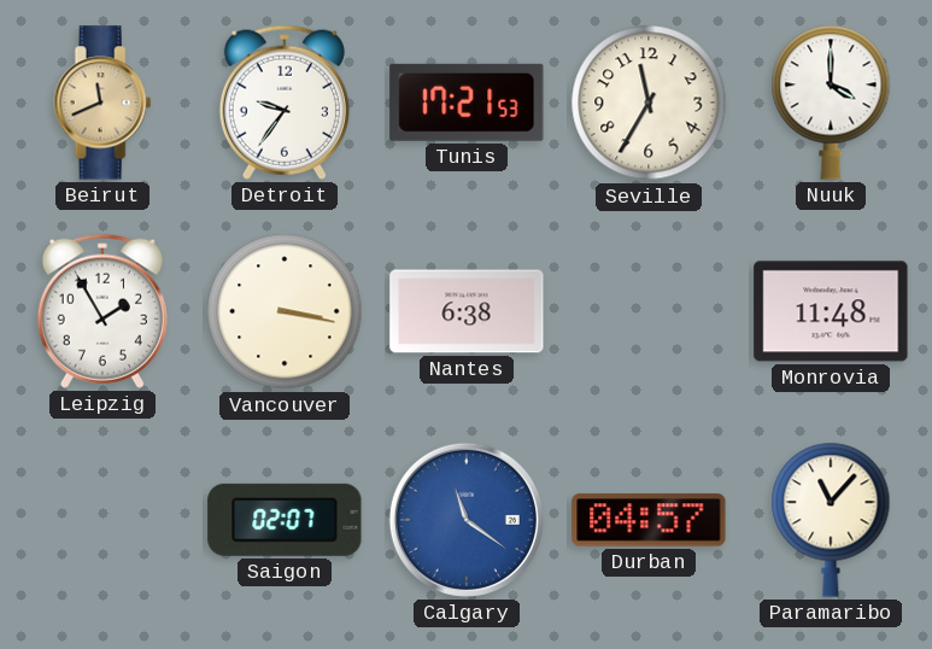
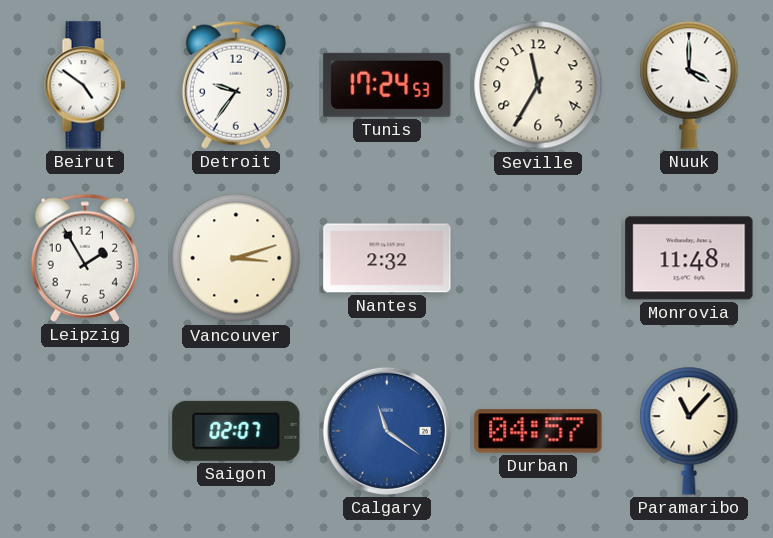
Beirut: 11:41 -> 4:51 (85, 85)
Beirut dial: champagne -> white (85, 85)
Tunis: 17:21 -> 17:24 (387, 85)
Vancouver: 3:17 -> 3:12 (236, 258)
Nantes: 6:38 -> 2:32 (387, 258)
